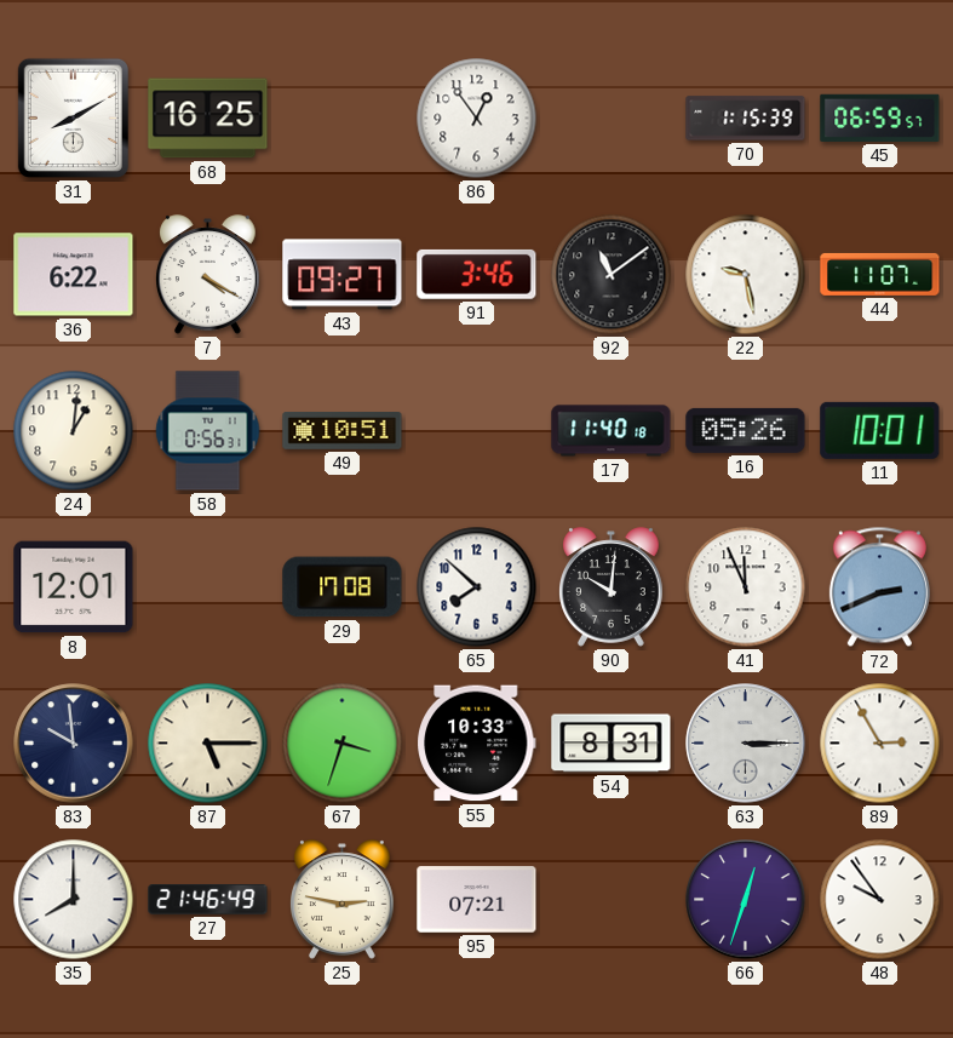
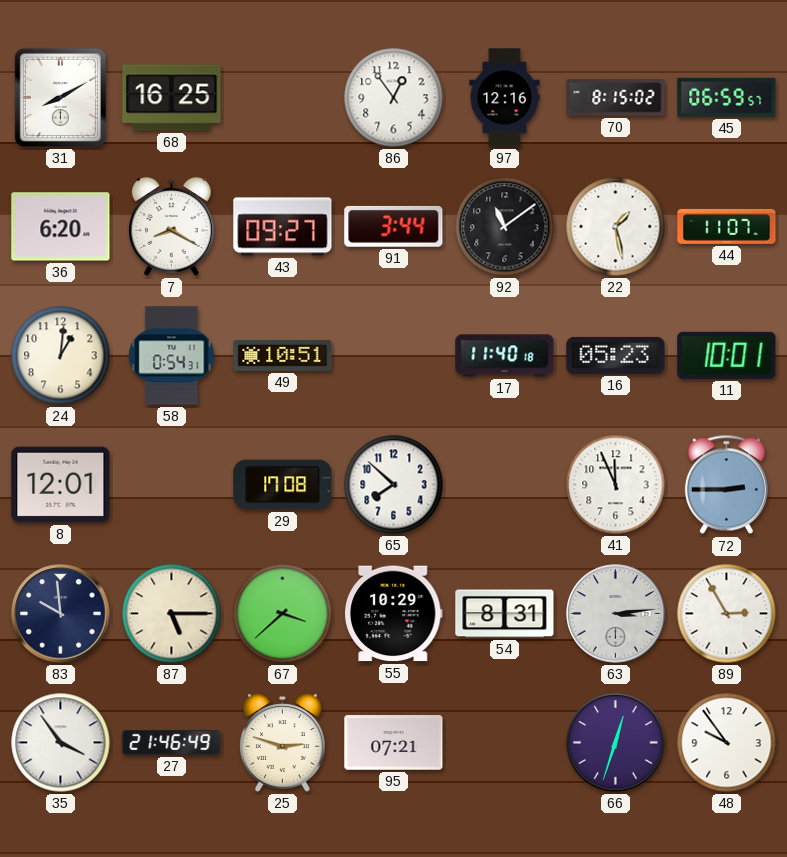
97: none -> 12:16 (505, 98)
70: 1:15 -> 8:15 (616, 98)
36: 6:22 -> 6:20 (61, 227)
7: 4:20 -> 8:20 (172, 227)
91: 3:46 -> 3:44 (394, 226)
22: 9:28 -> 1:28 (616, 227)
58: 0:56 -> 0:54 (172, 356)
16: 05:26 -> 05:23 (616, 355)
90: 10:01 -> none (612, 587)
72: 2:41 -> 2:45 (726, 485)
67: 3:33 -> 3:38 (283, 614)
55: 10:33 -> 10:29 (393, 614)
63: 3:15 -> 3:14 (616, 614)
35: 8:00 -> 3:54 (61, 743)
25: 2:47 -> 2:48 (283, 743)
